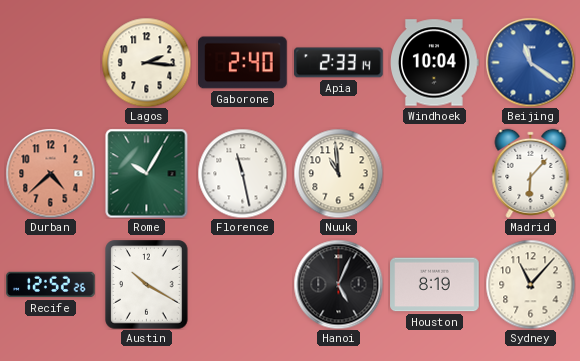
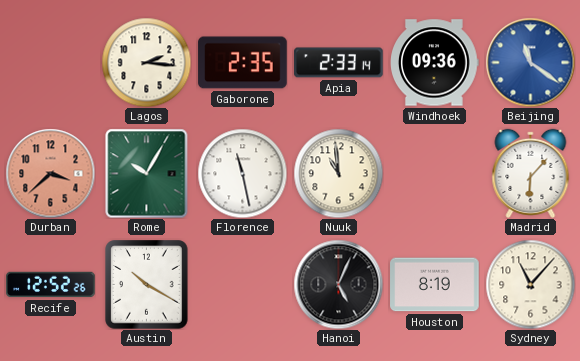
Gaborone: 2:40 -> 2:35 (243, 63)
Windhoek: 10:04 -> 09:36 (435, 63)
Durban: 4:38 -> 3:38 (50, 173)
